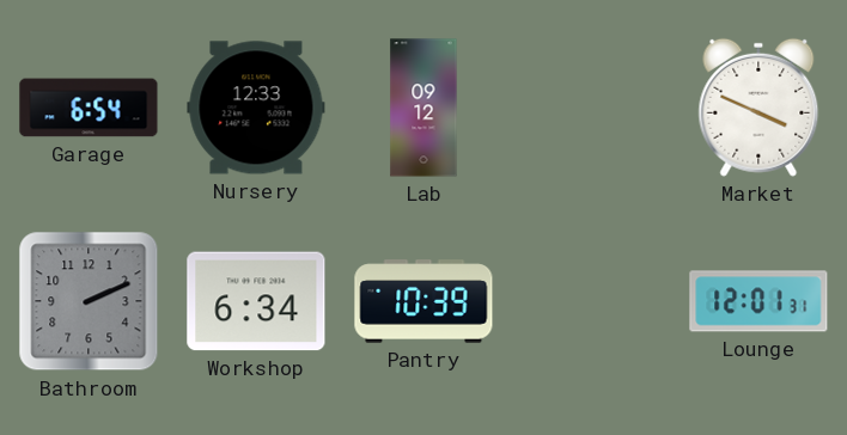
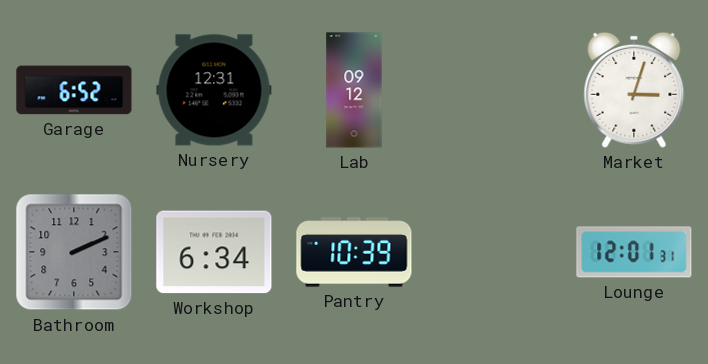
Garage: 6:54 -> 6:52 (74, 90)
Nursery: 12:33 -> 12:31 (214, 90)
Market: 3:49 -> 3:03 (634, 90)
